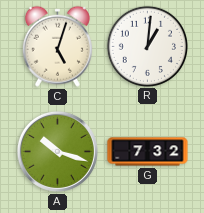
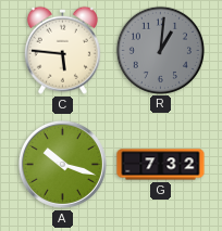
C: 5:03 -> 5:46 (62, 50)
R dial: white -> grey (160, 50)
